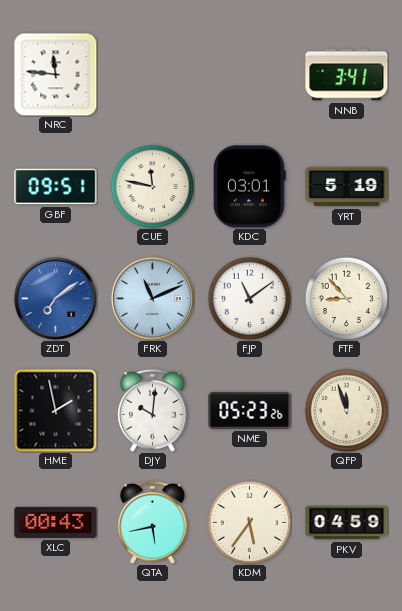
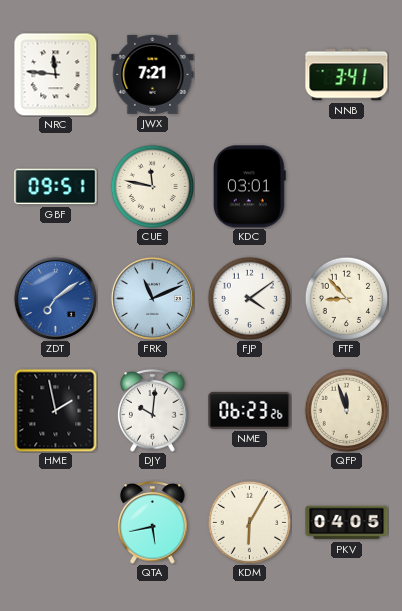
JWX: none -> 7:21 (153, 74)
YRT: 5:19 -> none (347, 187)
FJP: 11:09 -> 4:09 (249, 298)
NME: 05:23 -> 06:23 (250, 410)
XLC: 00:43 -> none (56, 522)
KDM: 5:36 -> 6:05 (249, 522)
PKV: 04:59 -> 04:05 (347, 523)
